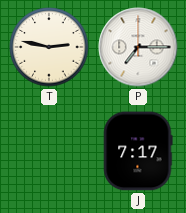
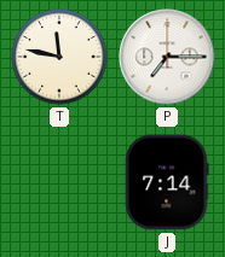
T: 2:47 -> 11:47 (59, 57)
J: 7:17 -> 7:14 (167, 182)
